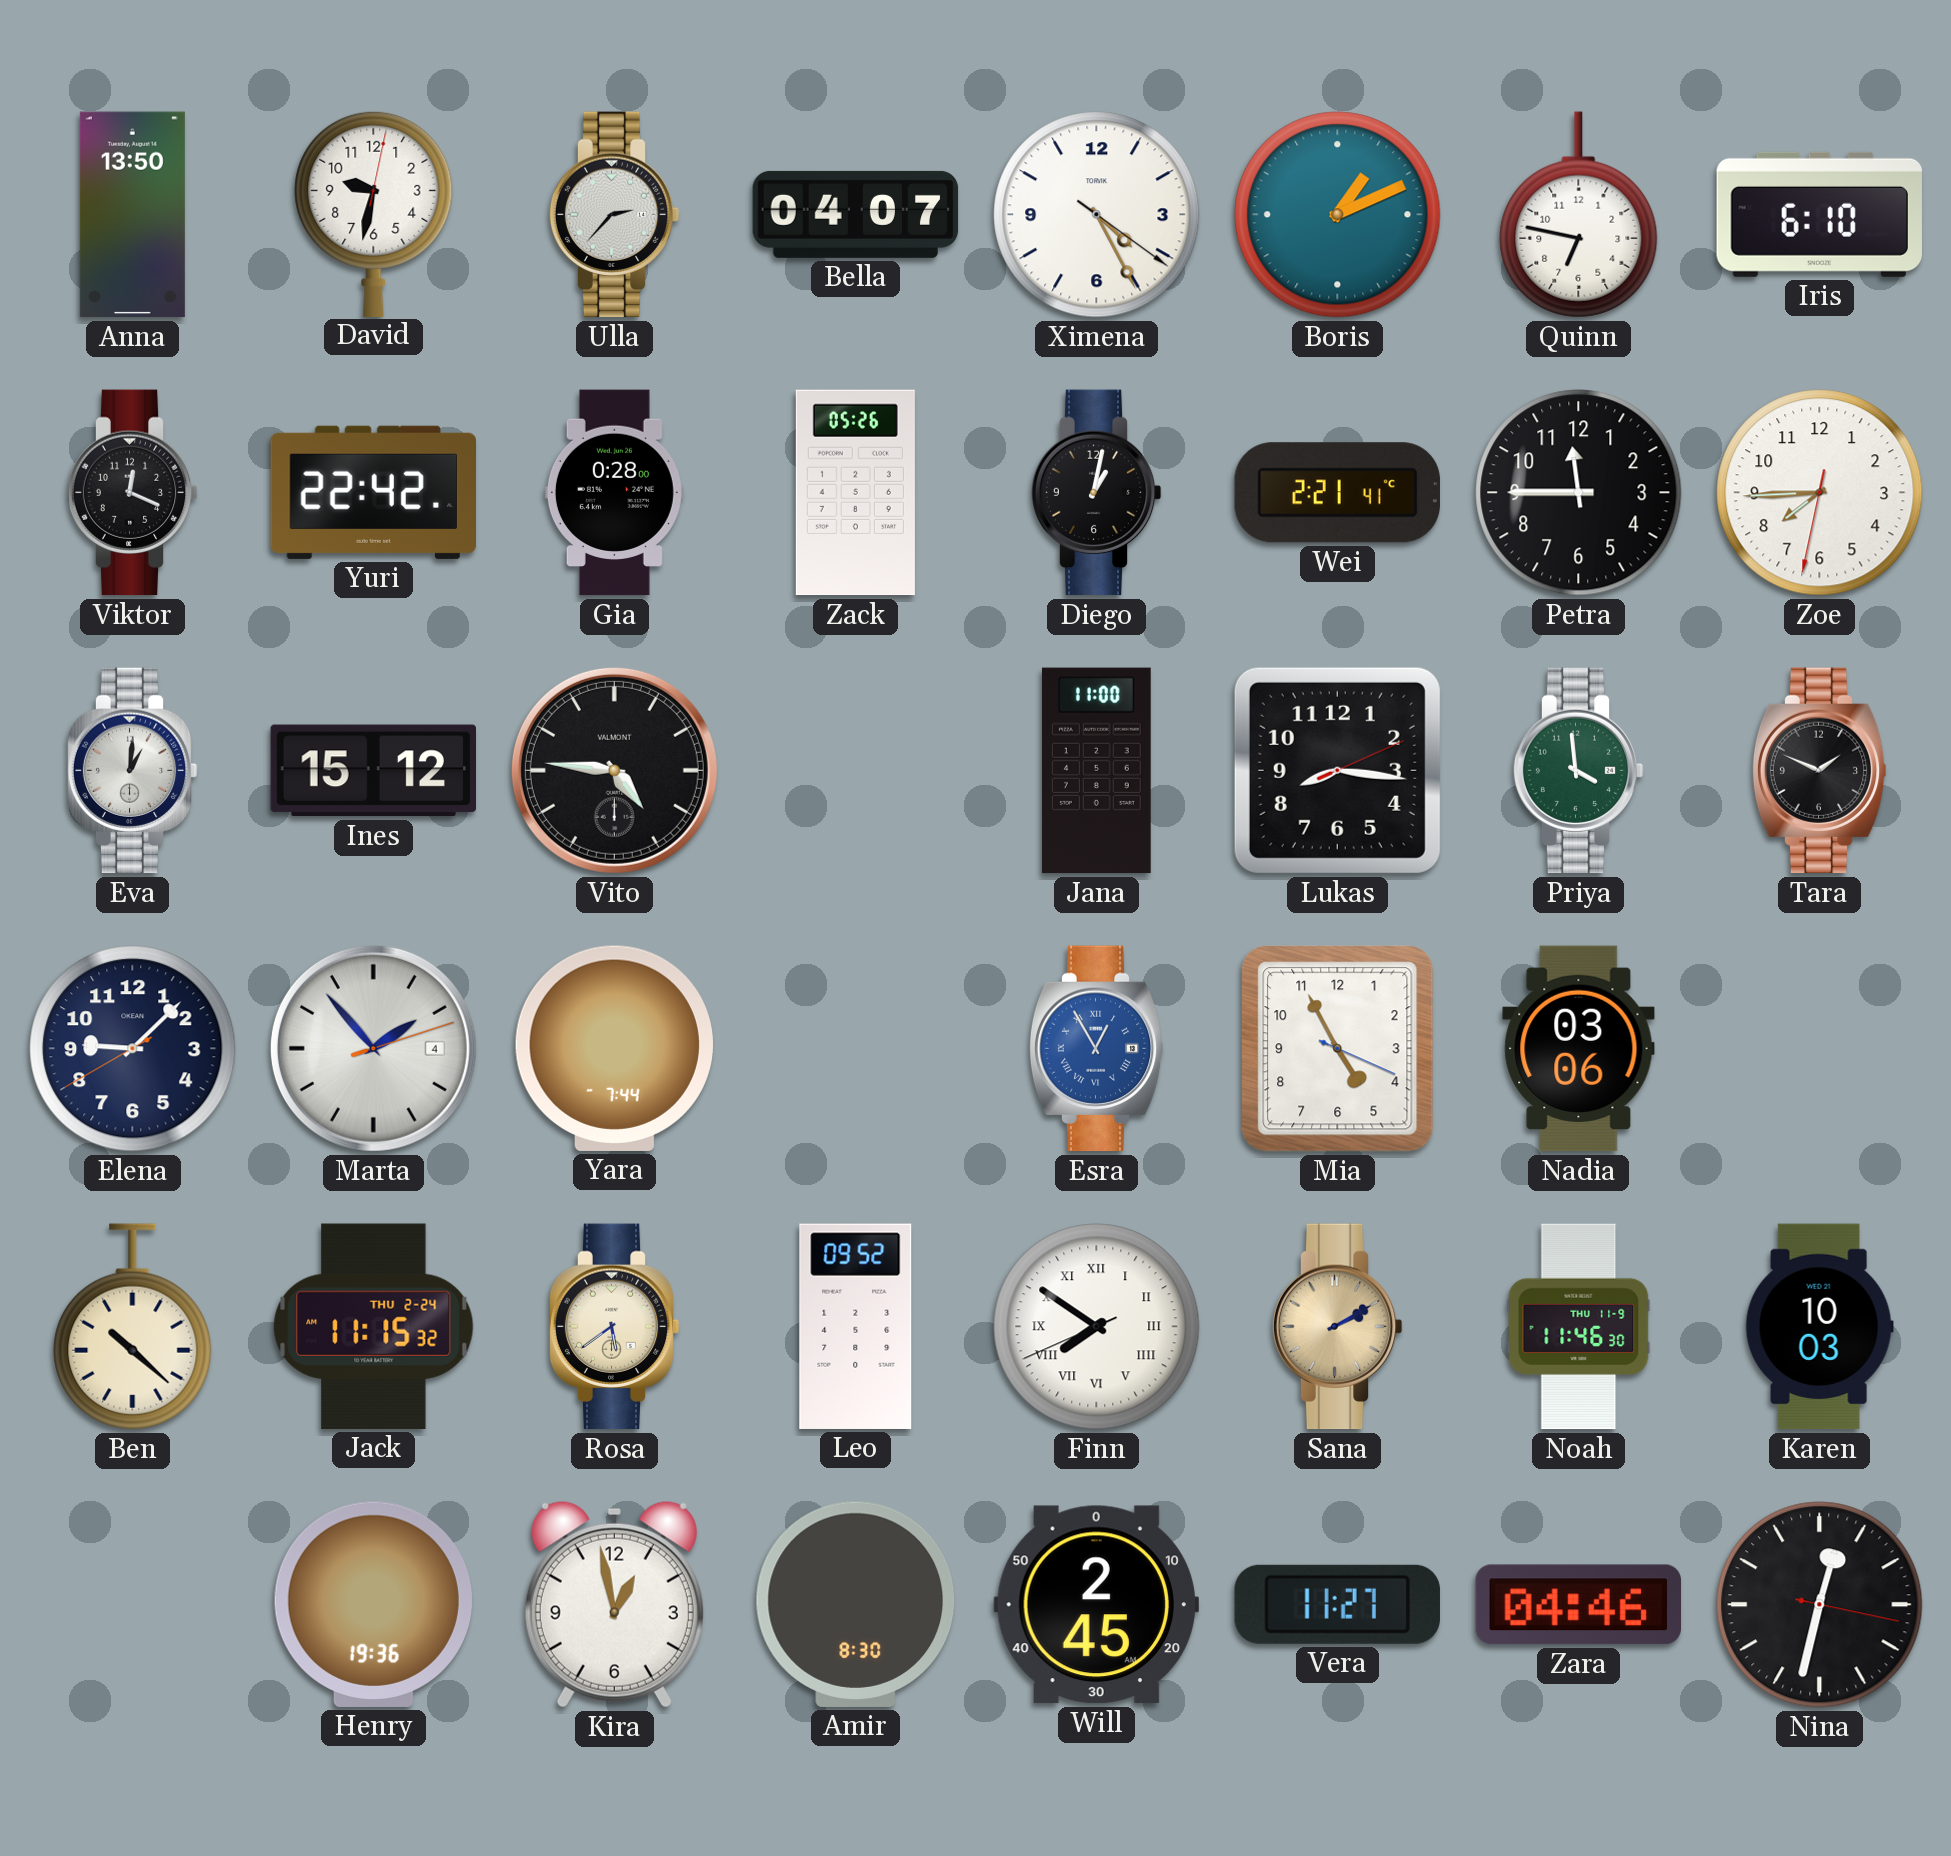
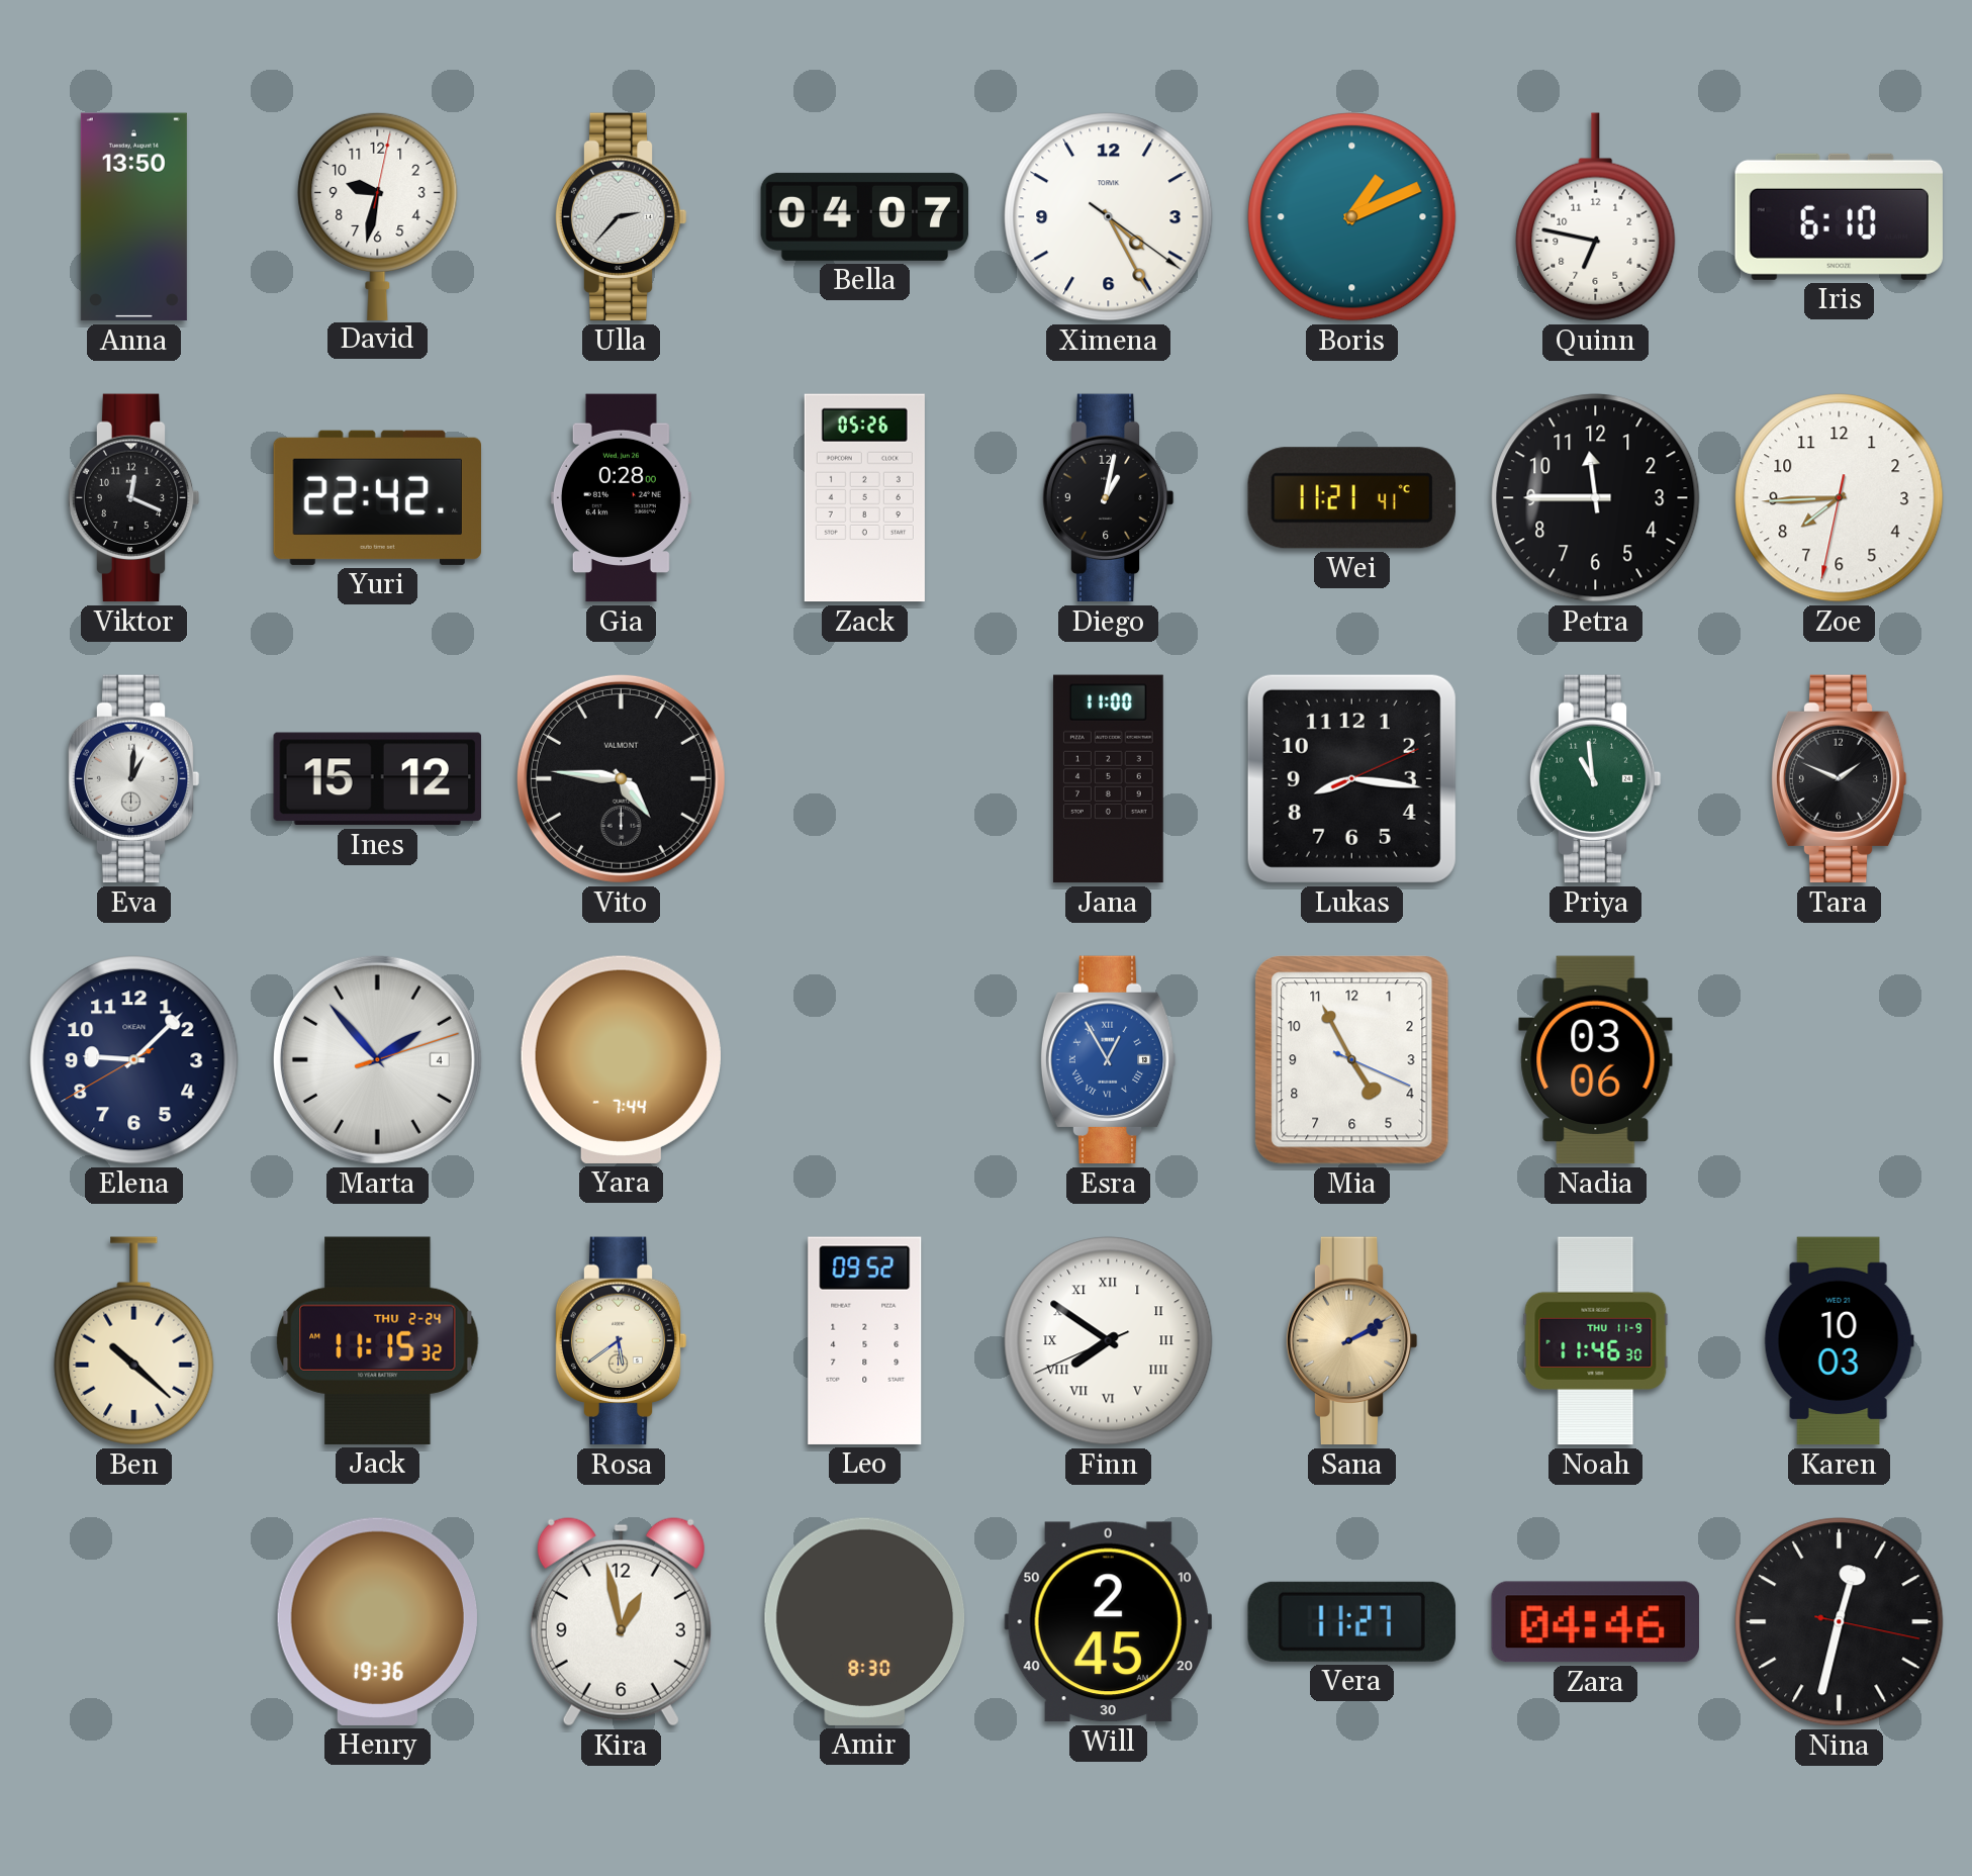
Wei: 2:21 -> 11:21 (1351, 498)
Priya: 3:59 -> 10:59 (1595, 779)
